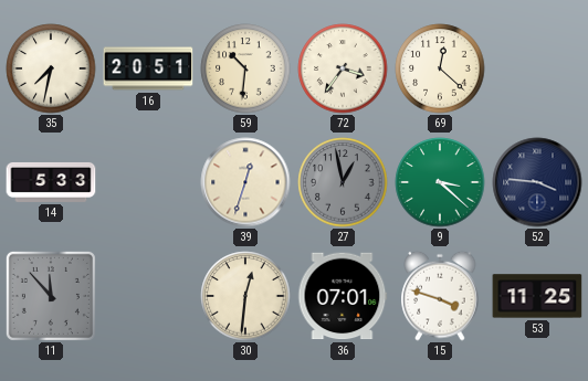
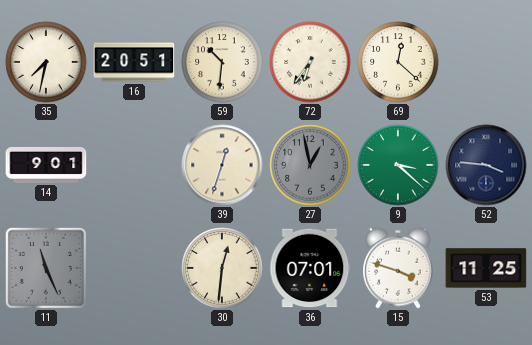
72: 3:36 -> 6:36 (310, 62)
14: 5:33 -> 9:01 (46, 165)
11: 11:53 -> 11:26 (46, 268)
